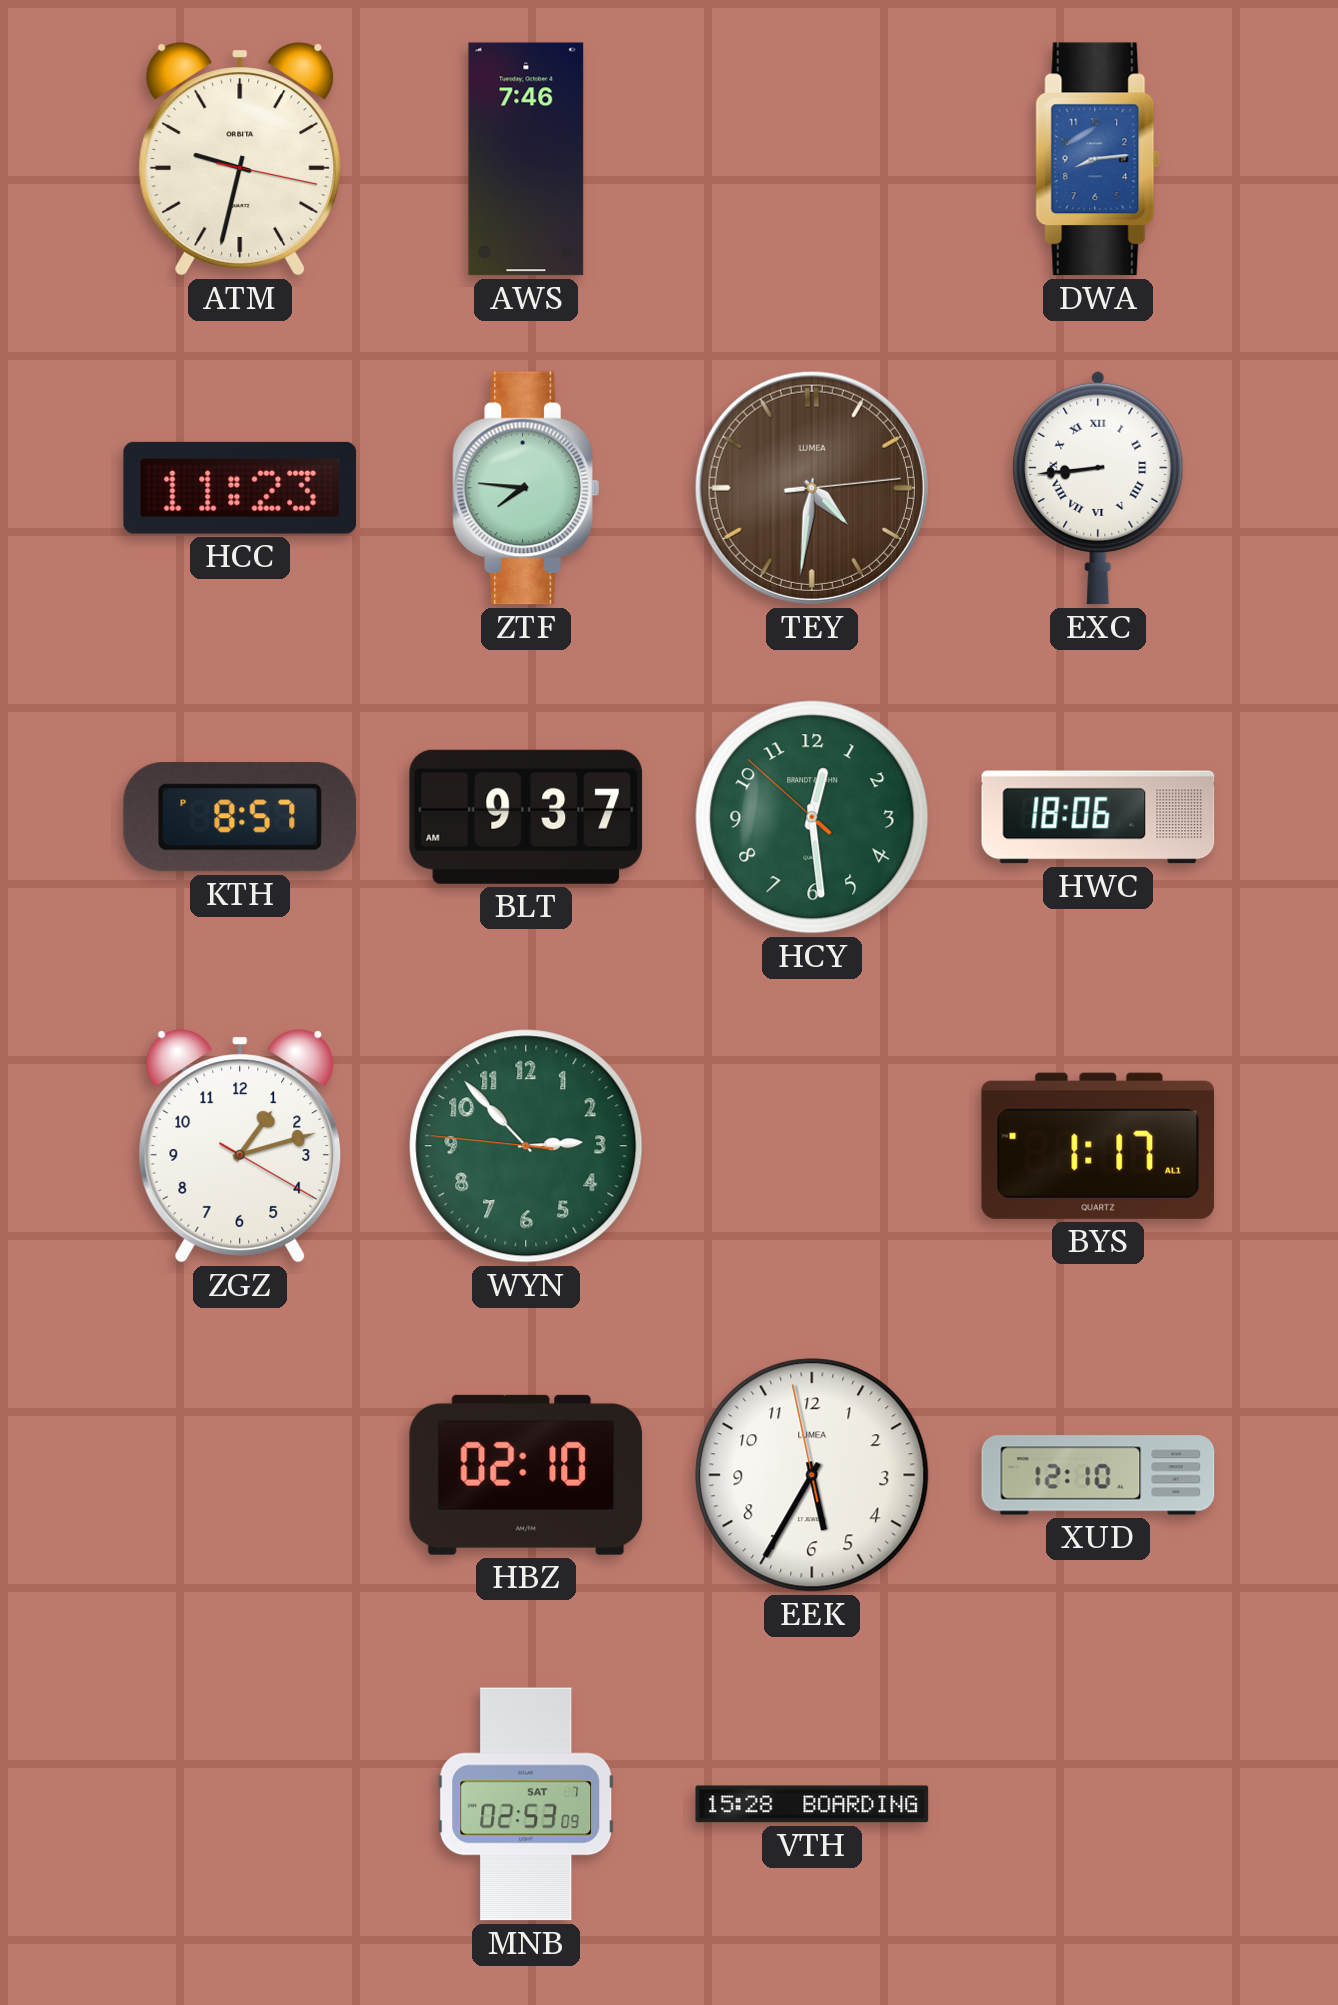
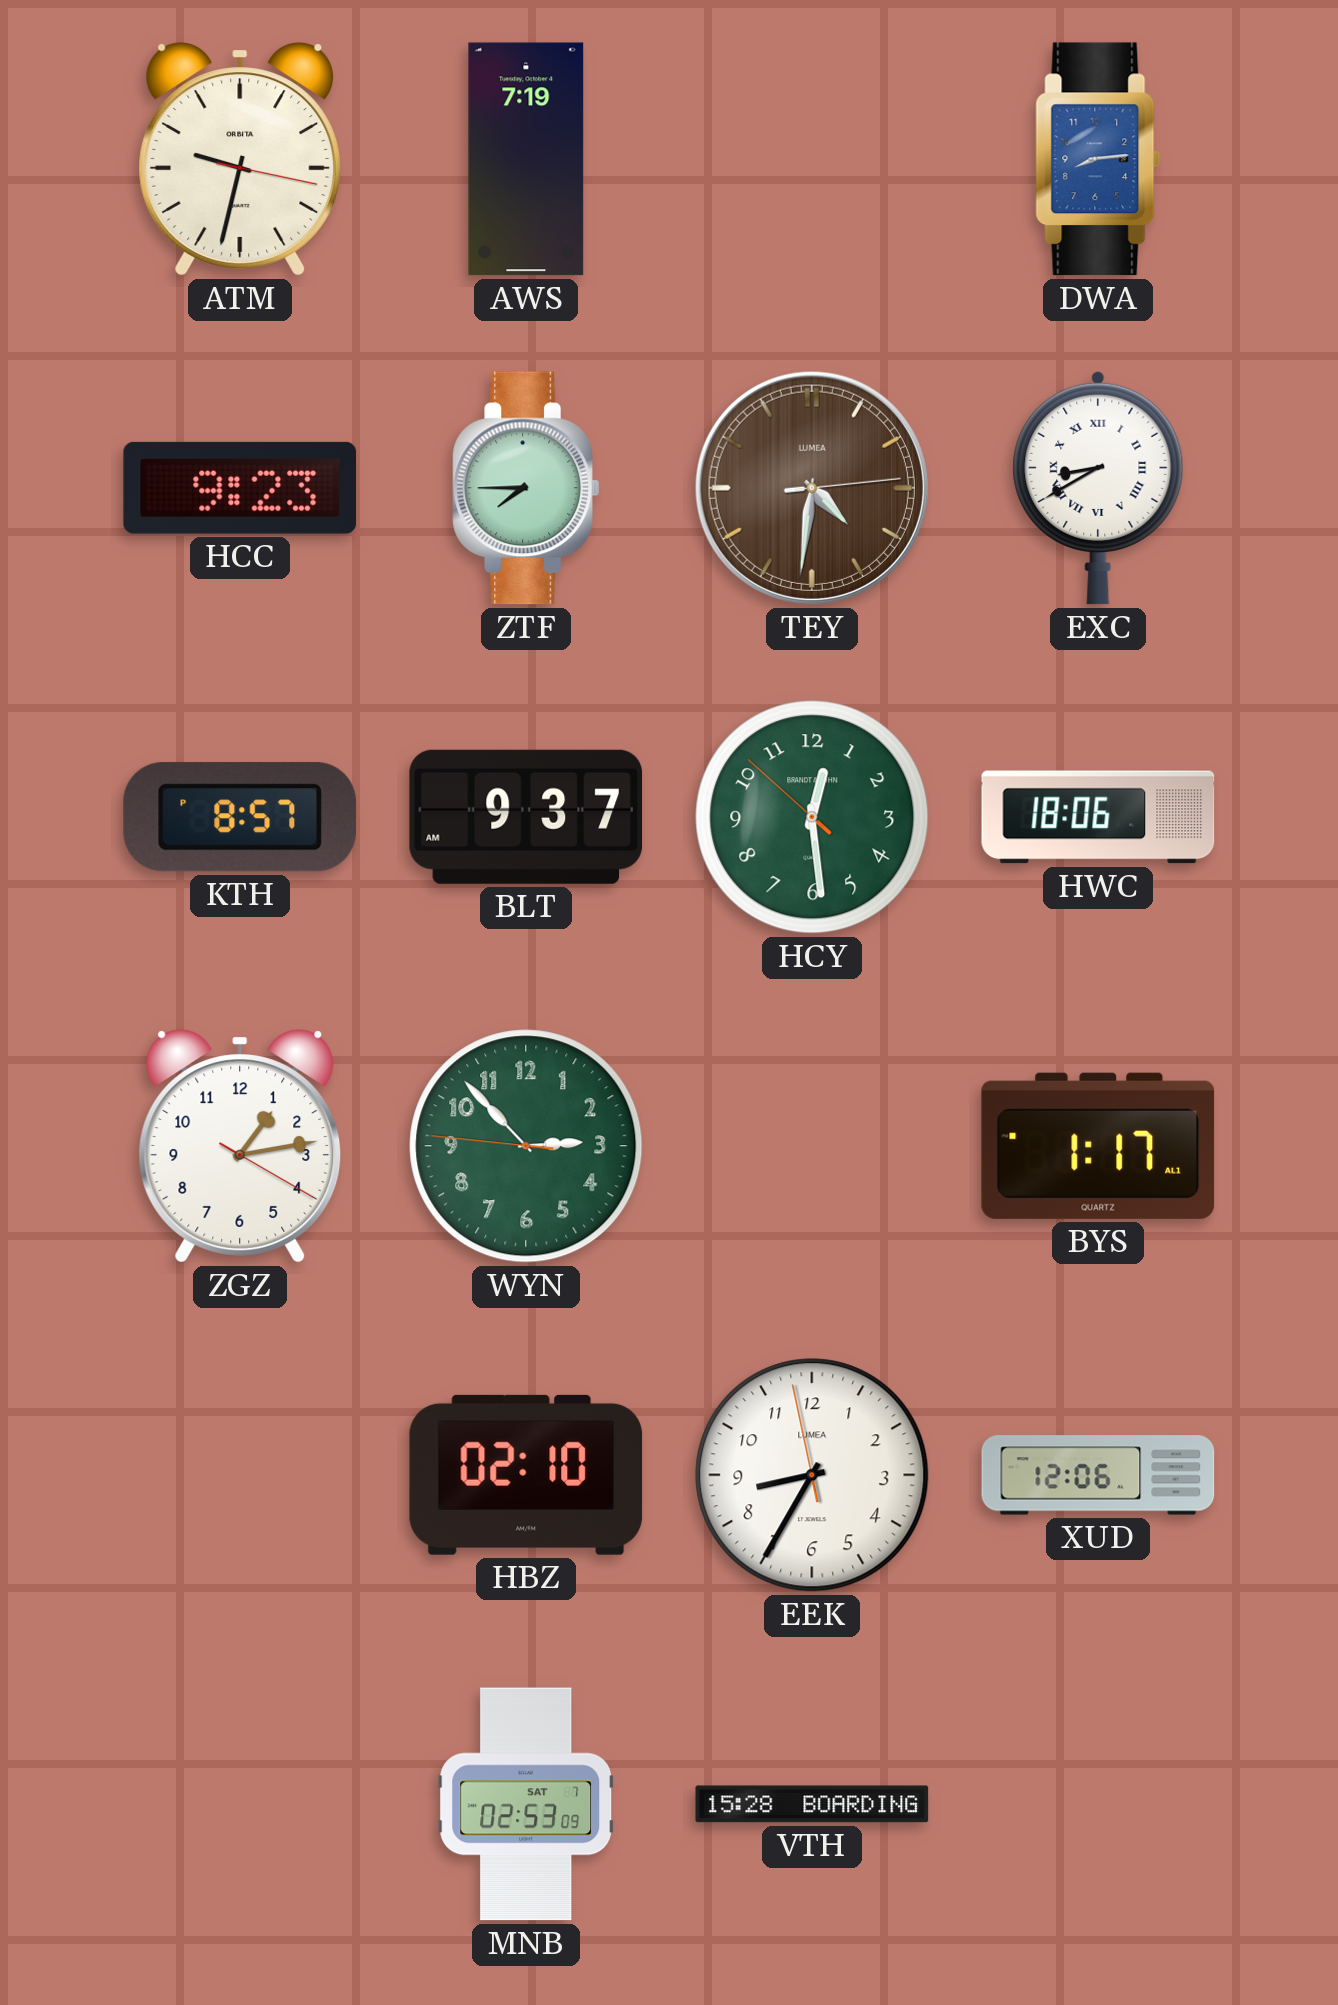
AWS: 7:46 -> 7:19 (526, 159)
HCC: 11:23 -> 9:23 (240, 488)
ZTF: 7:46 -> 7:45 (526, 488)
EXC: 8:44 -> 8:40 (1098, 488)
ZGZ: 1:12 -> 1:13 (240, 1146)
EEK: 5:34 -> 8:34 (812, 1475)
XUD: 12:10 -> 12:06 (1098, 1475)
